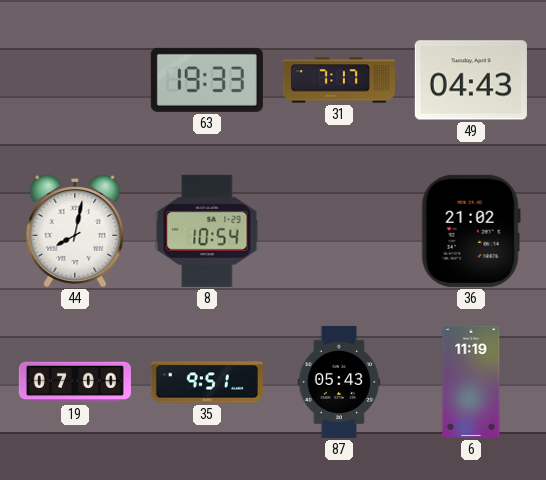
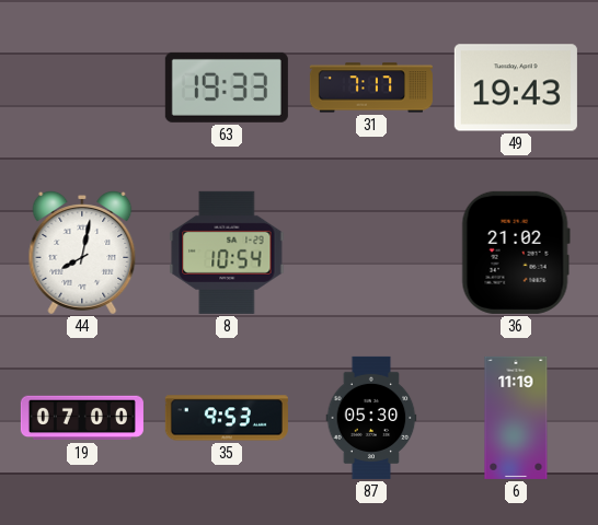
49: 04:43 -> 19:43 (516, 87)
35: 9:51 -> 9:53 (227, 418)
87: 05:43 -> 05:30 (371, 418)
